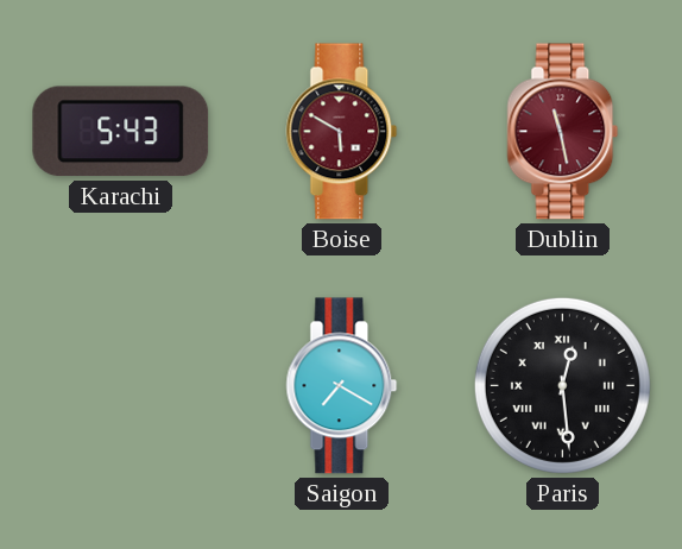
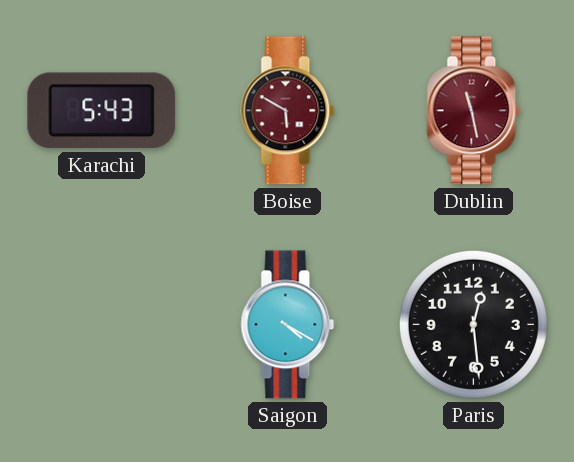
Saigon: 7:20 -> 4:20 (288, 325)
Paris numerals: Roman -> Arabic (473, 324)
